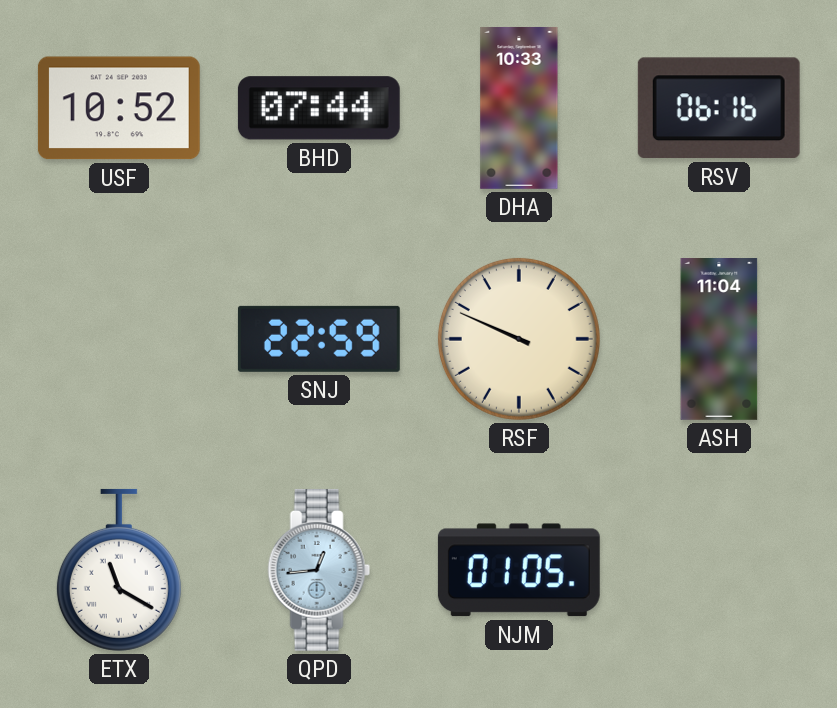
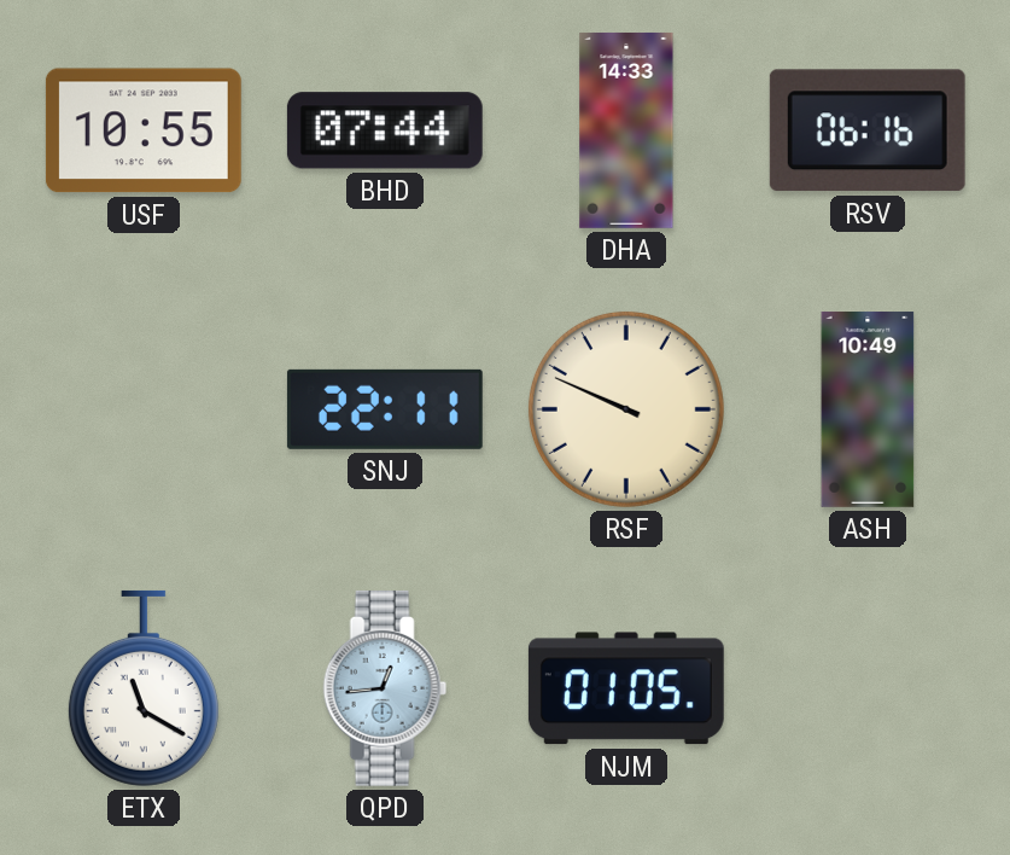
USF: 10:52 -> 10:55 (144, 130)
DHA: 10:33 -> 14:33 (626, 130)
SNJ: 22:59 -> 22:11 (385, 409)
ASH: 11:04 -> 10:49 (868, 411)
